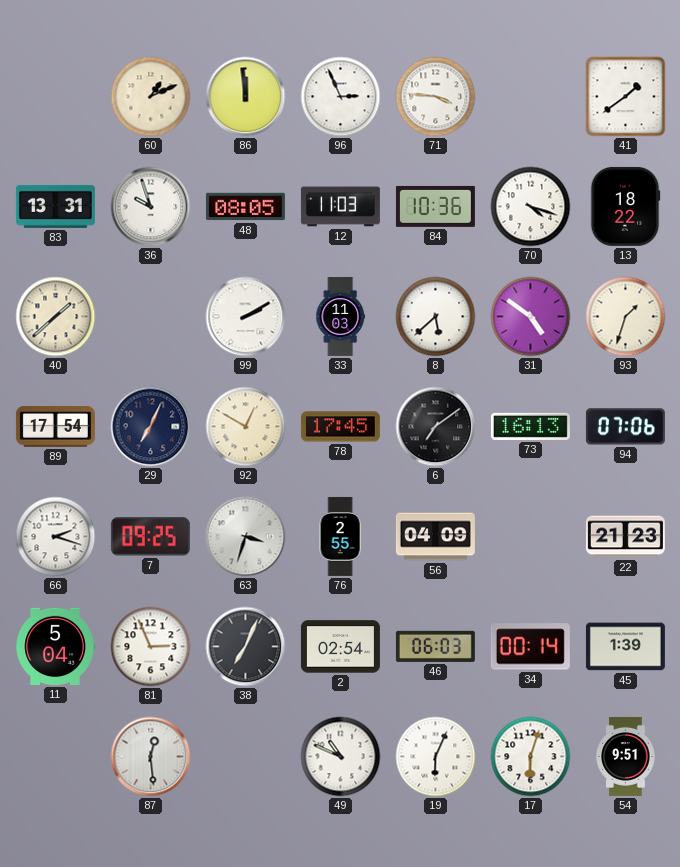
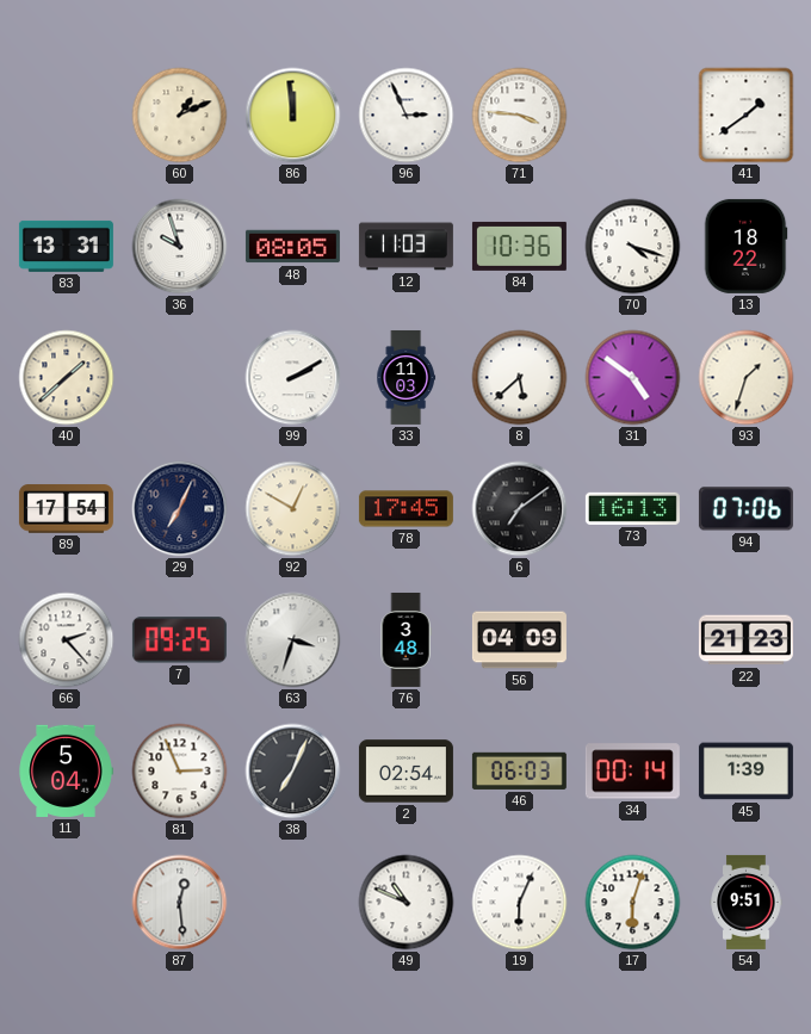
66: 2:18 -> 2:23 (67, 640)
76: 2:55 -> 3:48 (405, 639)
